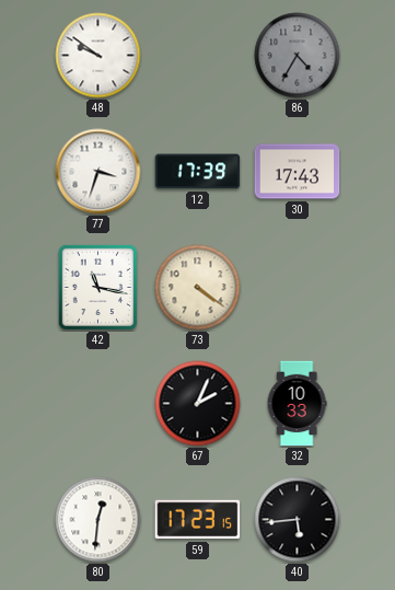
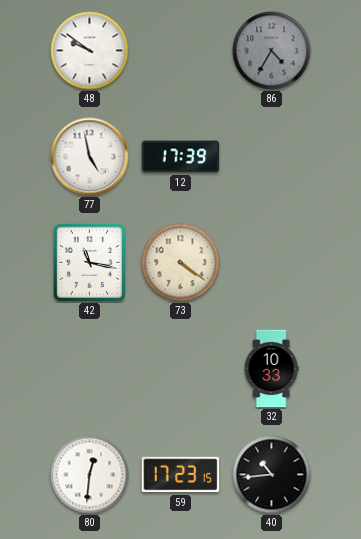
77: 3:33 -> 4:58 (90, 157)
30: 17:43 -> none (298, 172)
67: 2:04 -> none (198, 404)
40: 5:44 -> 10:44 (272, 475)
